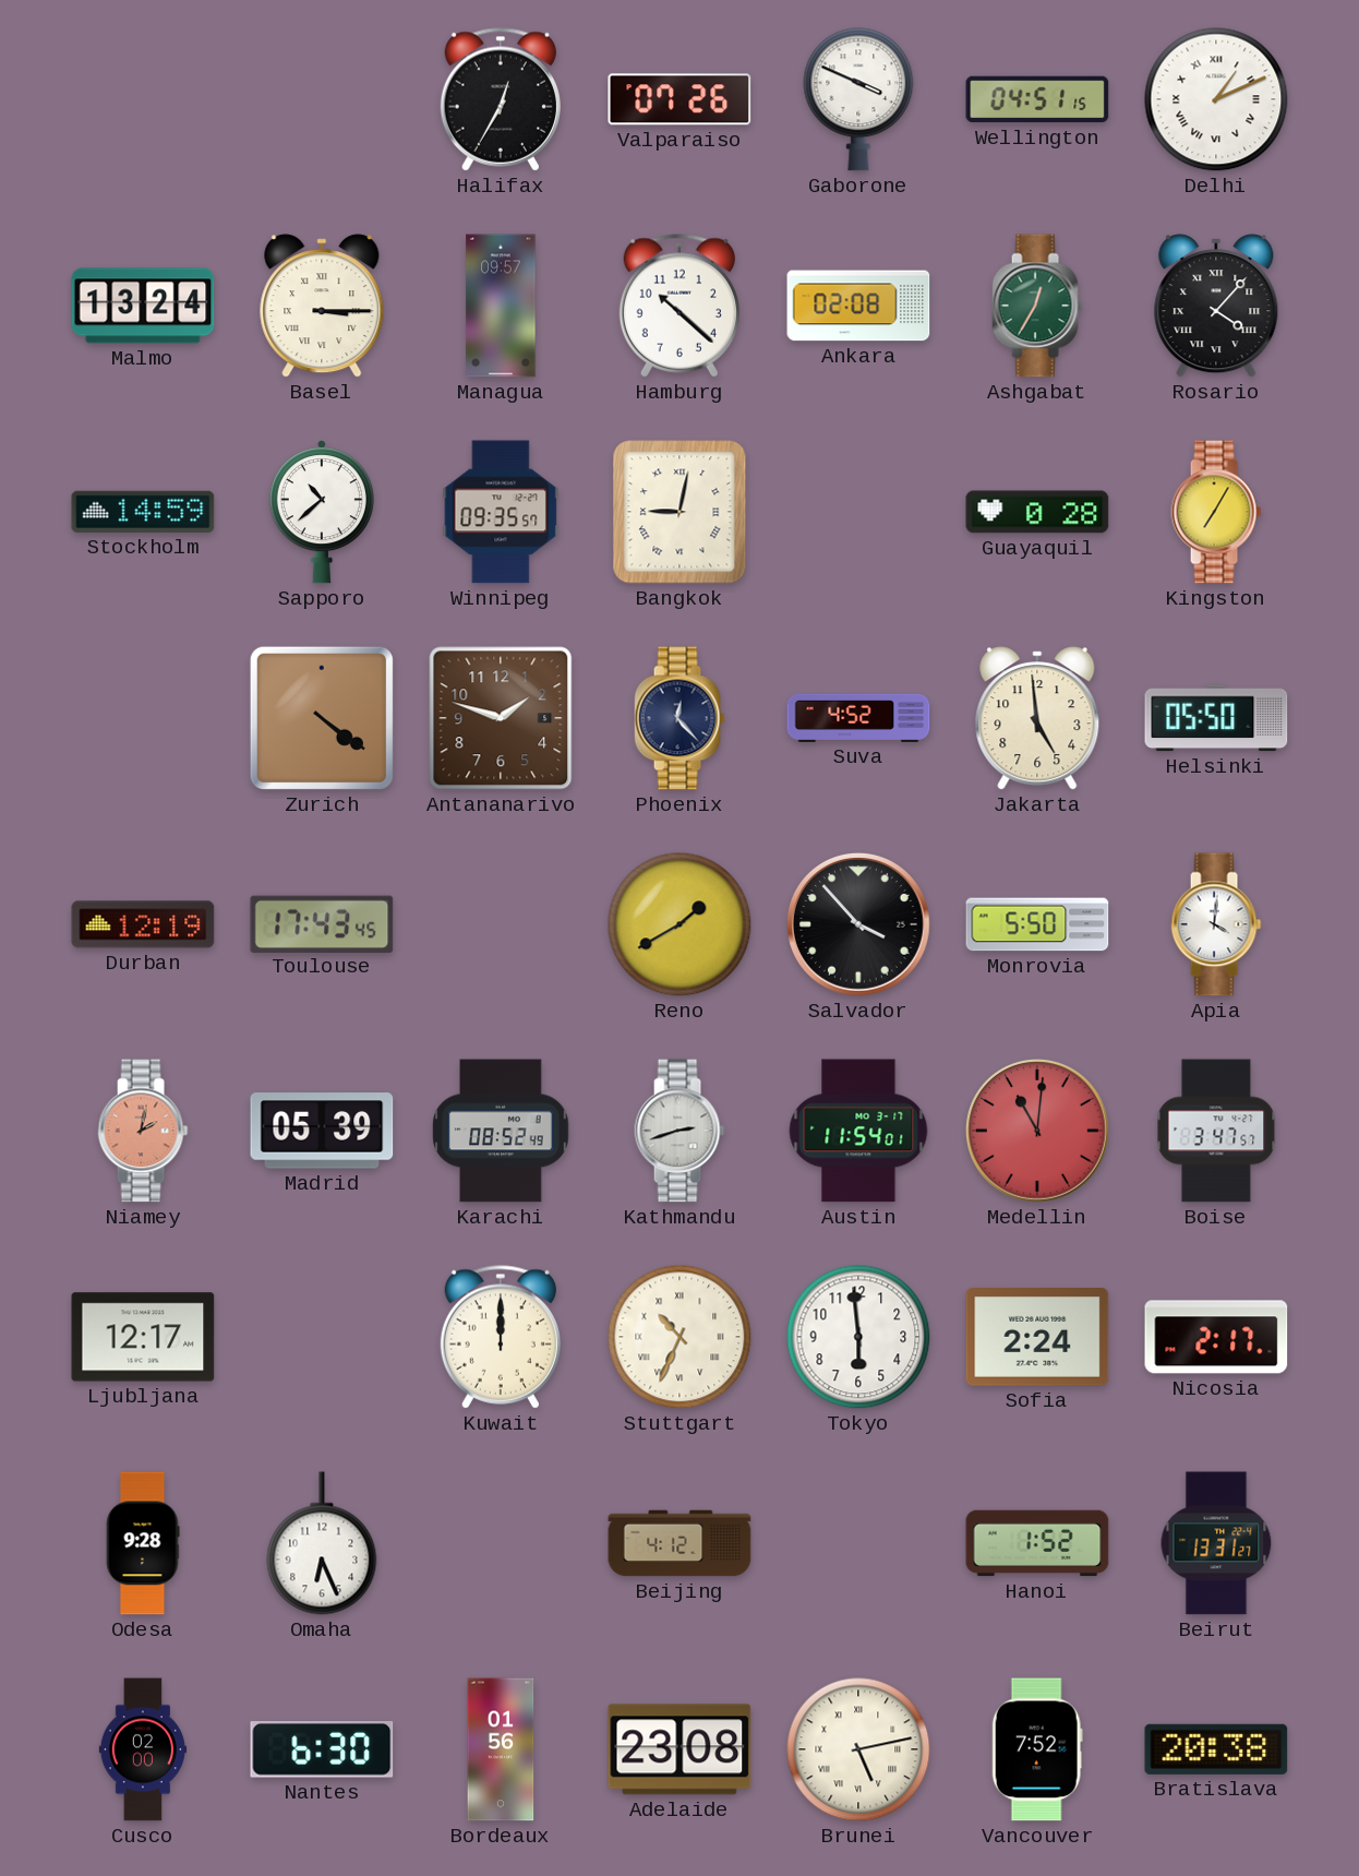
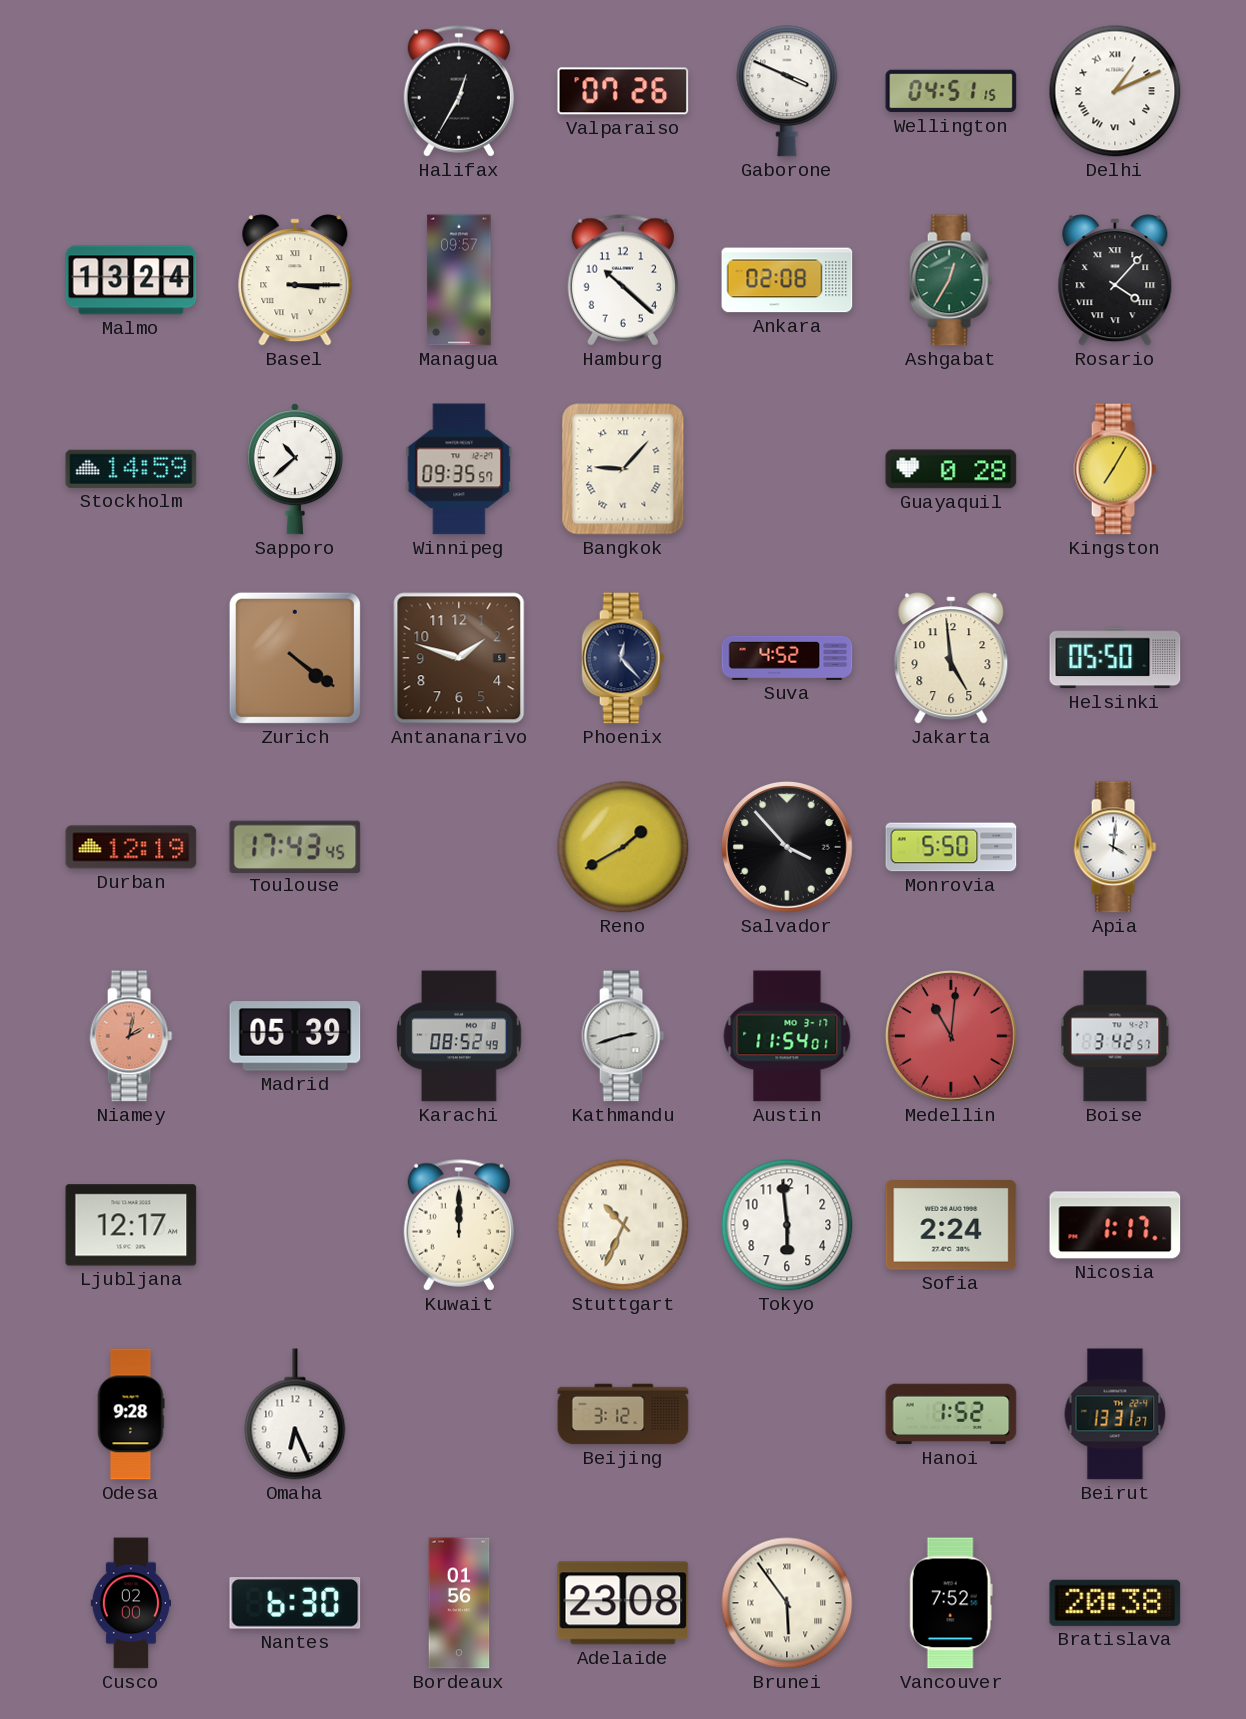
Bangkok: 9:02 -> 9:07 (623, 469)
Boise: 3:47 -> 3:42 (1115, 1036)
Nicosia: 2:17 -> 1:17 (1115, 1225)
Beijing: 4:12 -> 3:12 (623, 1414)
Brunei: 5:13 -> 5:54 (787, 1603)
